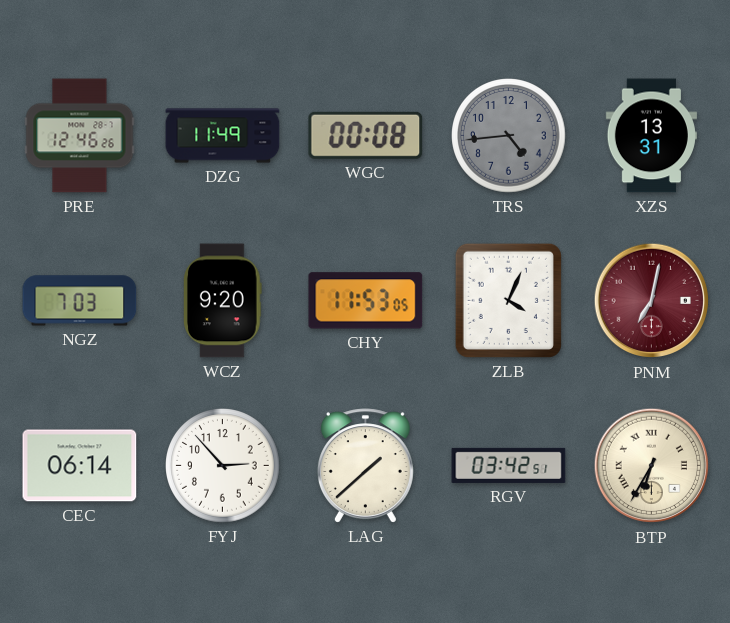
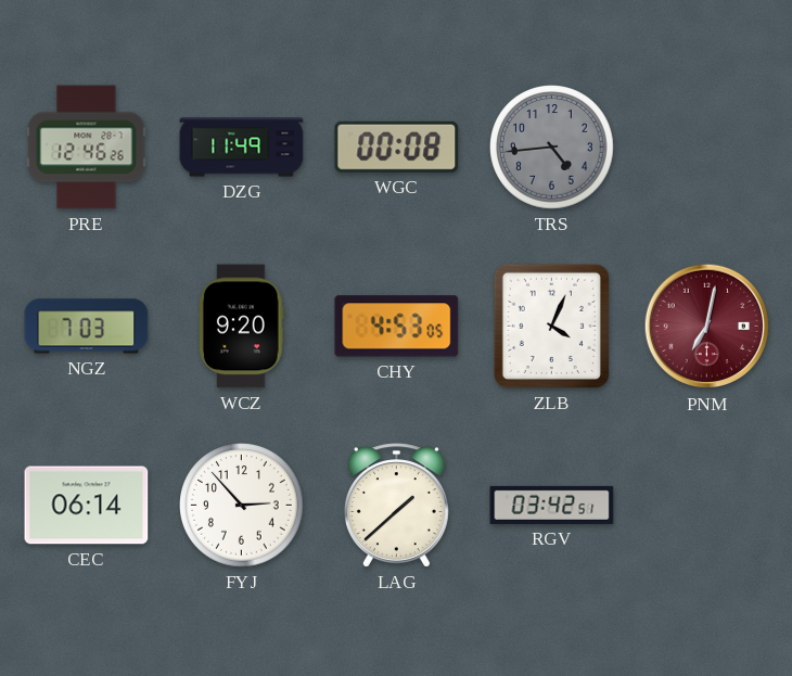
XZS: 13:31 -> none (651, 136)
CHY: 11:53 -> 4:53 (397, 327)
BTP: 6:35 -> none (652, 466)
